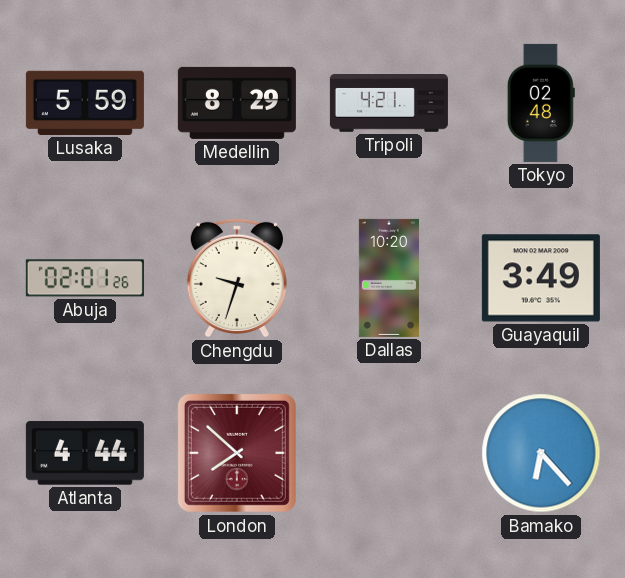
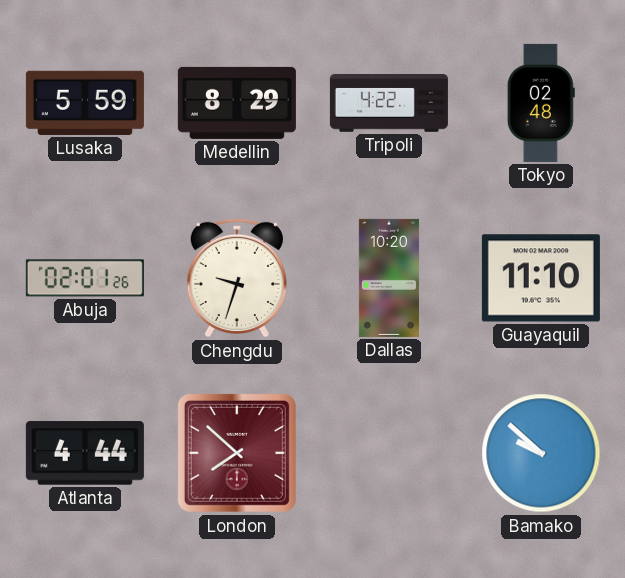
Tripoli: 4:21 -> 4:22 (389, 104)
Guayaquil: 3:49 -> 11:10 (541, 278)
Bamako: 6:23 -> 9:52 (541, 453)
